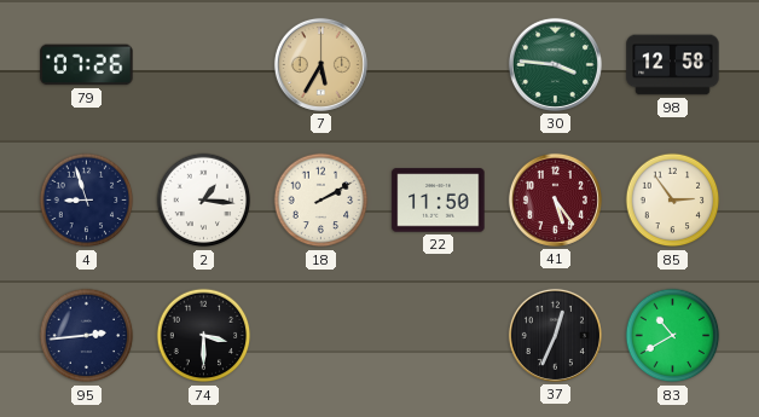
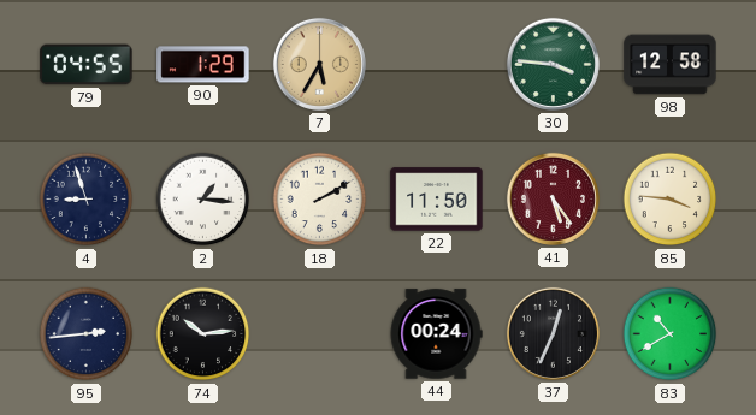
79: 07:26 -> 04:55 (87, 65)
90: none -> 1:29 (203, 65)
85: 2:54 -> 3:46 (671, 200)
74: 3:30 -> 10:14 (203, 334)
44: none -> 00:24 (436, 334)
